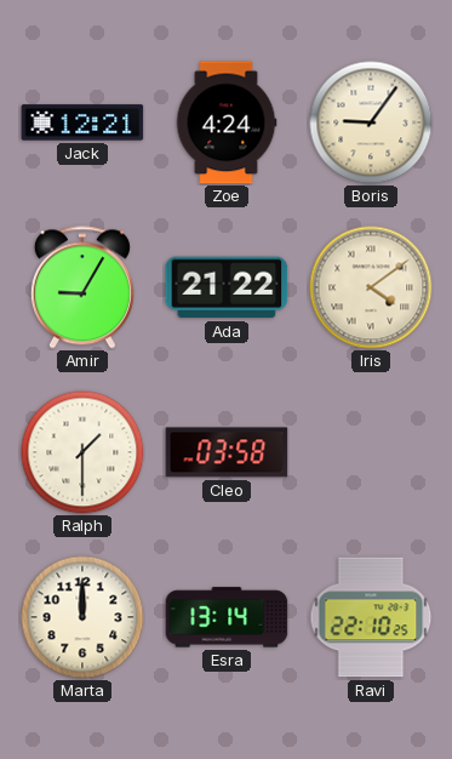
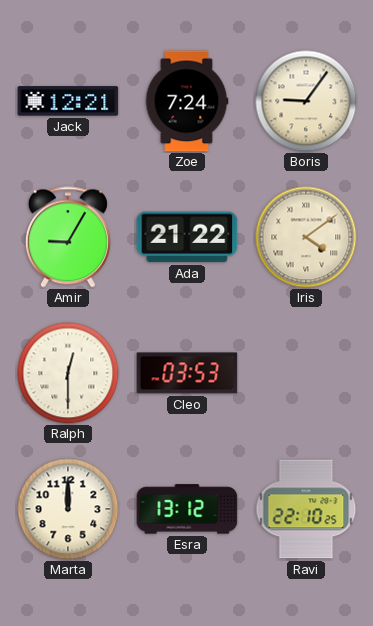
Zoe: 4:24 -> 7:24 (187, 101)
Ralph: 1:30 -> 12:30 (68, 373)
Cleo: 03:58 -> 03:53 (187, 373)
Esra: 13:14 -> 13:12 (187, 509)
